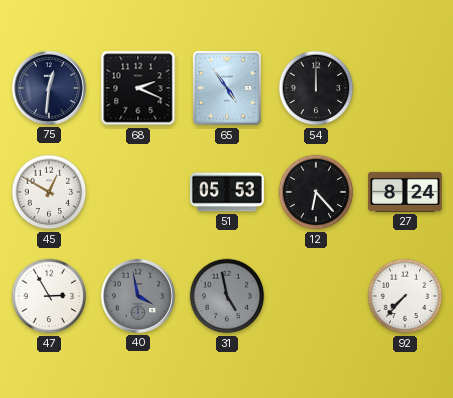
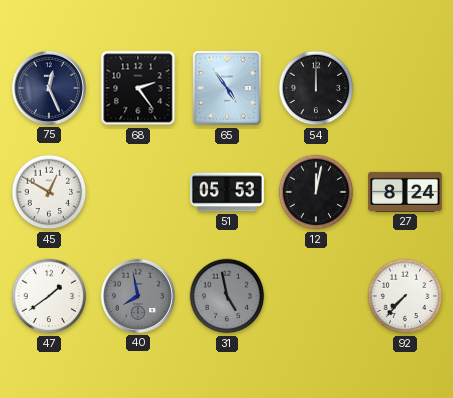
75: 12:31 -> 12:26 (49, 88)
68: 2:19 -> 2:24 (138, 88)
12: 6:23 -> 12:02 (316, 192)
47: 2:55 -> 1:39 (49, 296)
40: 3:58 -> 7:58 (138, 296)
